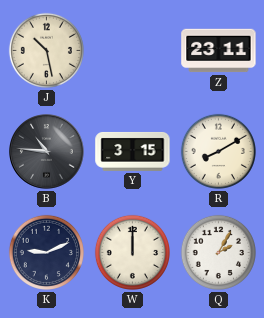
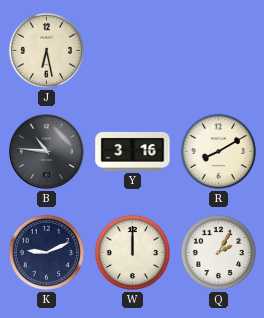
J: 10:28 -> 6:28 (46, 50)
Z: 23:11 -> none (219, 51)
Y: 3:15 -> 3:16 (133, 151)
